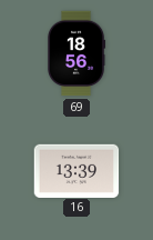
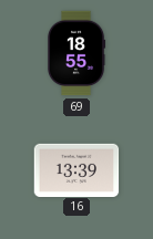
69: 18:56 -> 18:55 (78, 53)
